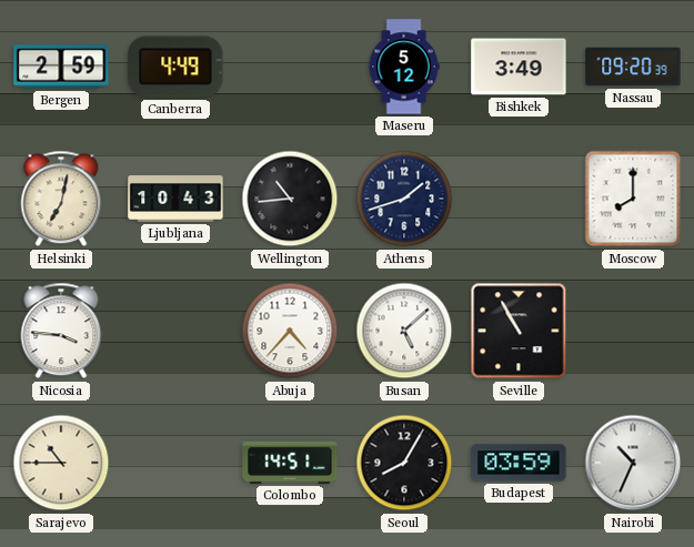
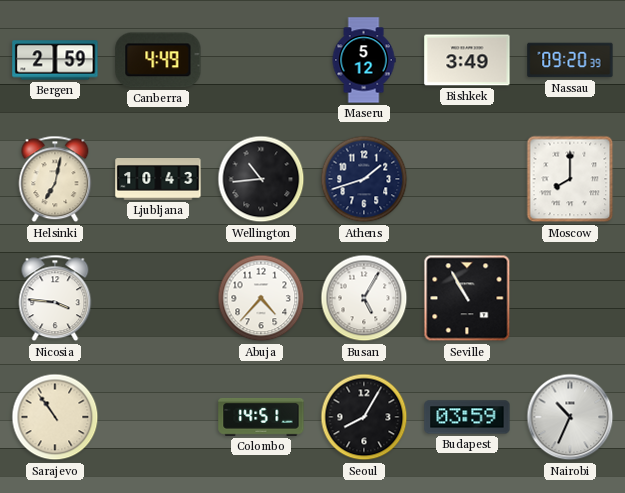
Busan: 5:08 -> 5:05 (364, 298)
Sarajevo: 10:45 -> 10:54 (55, 417)
